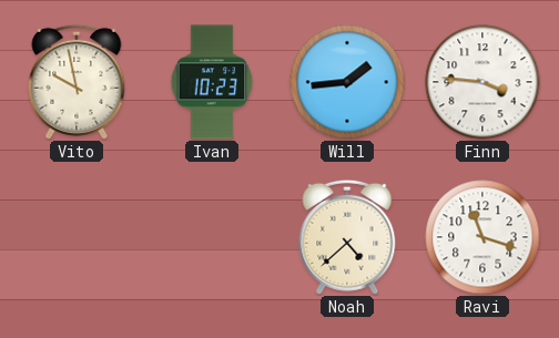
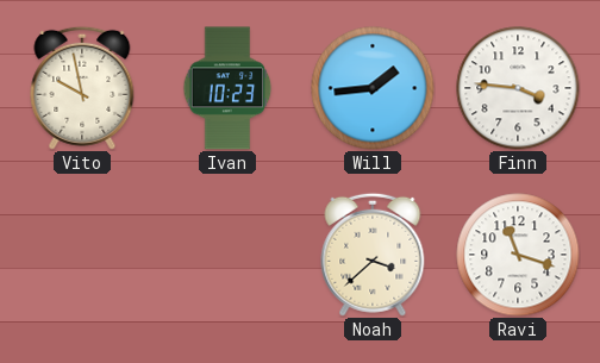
Noah: 4:38 -> 3:38 (373, 255)
